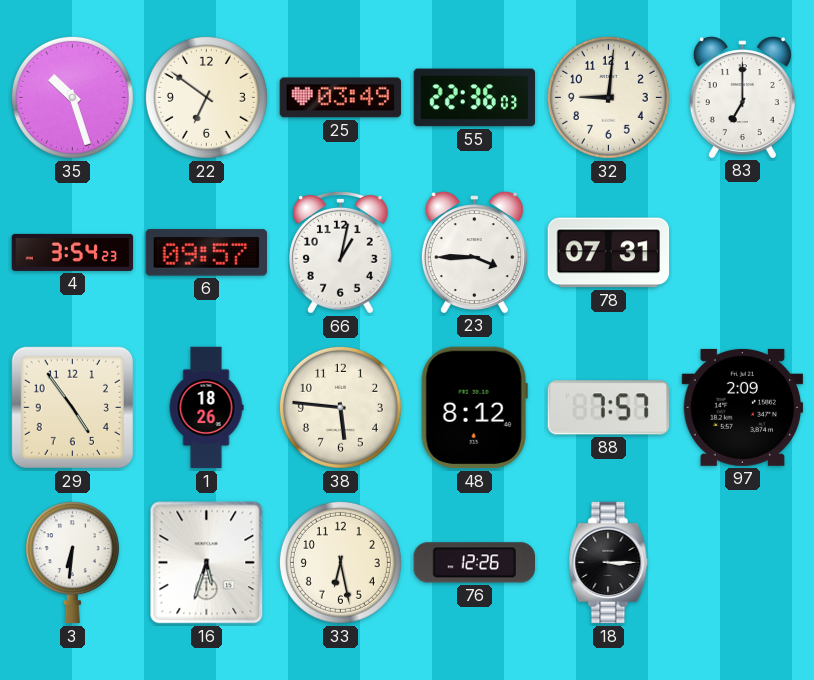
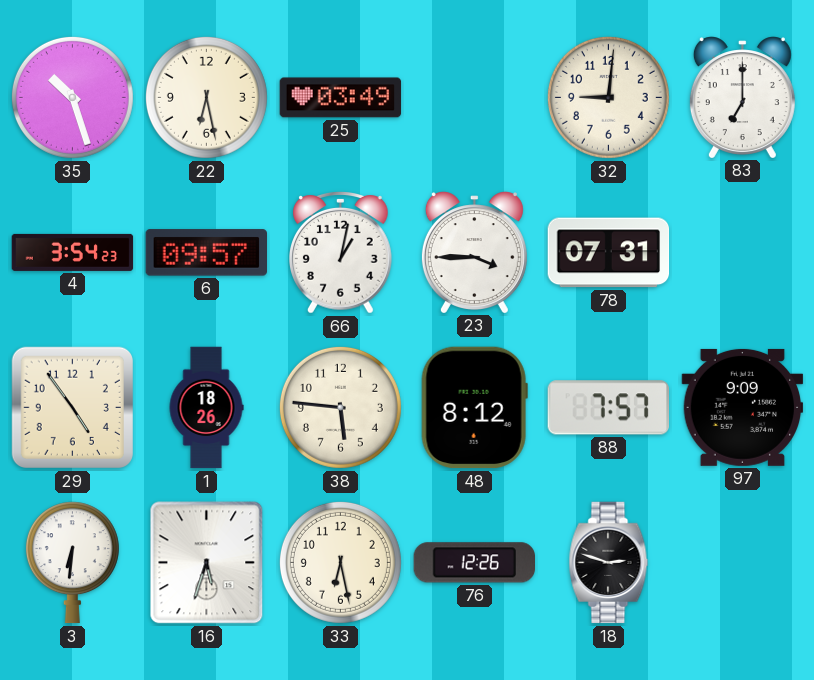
22: 6:51 -> 6:28 (206, 97)
55: 22:36 -> none (475, 98)
97: 2:09 -> 9:09 (743, 407)
18: 3:15 -> 2:48 (609, 563)
